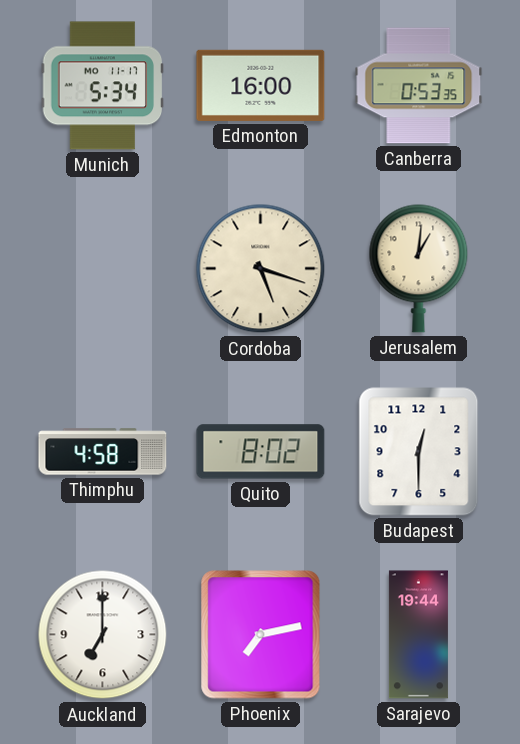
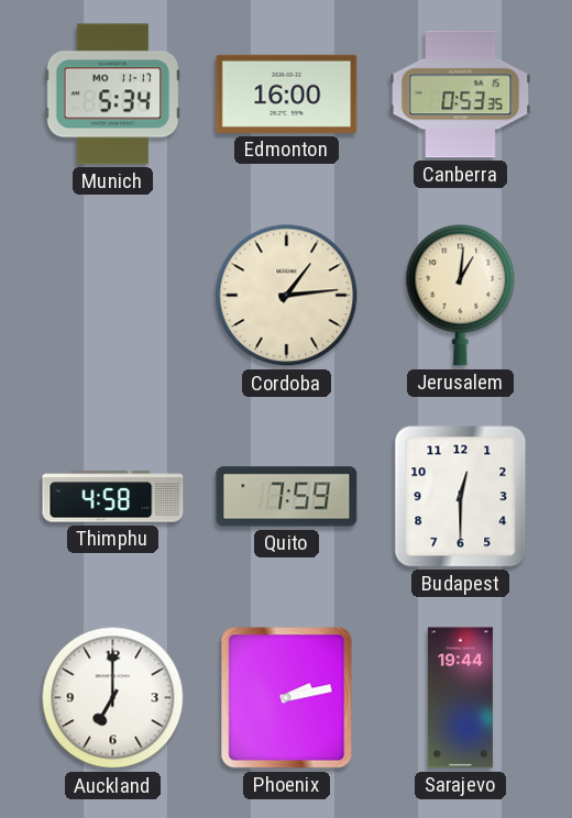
Cordoba: 5:18 -> 1:14 (287, 296)
Quito: 8:02 -> 7:59 (287, 497)
Phoenix: 7:13 -> 2:13 (287, 698)
